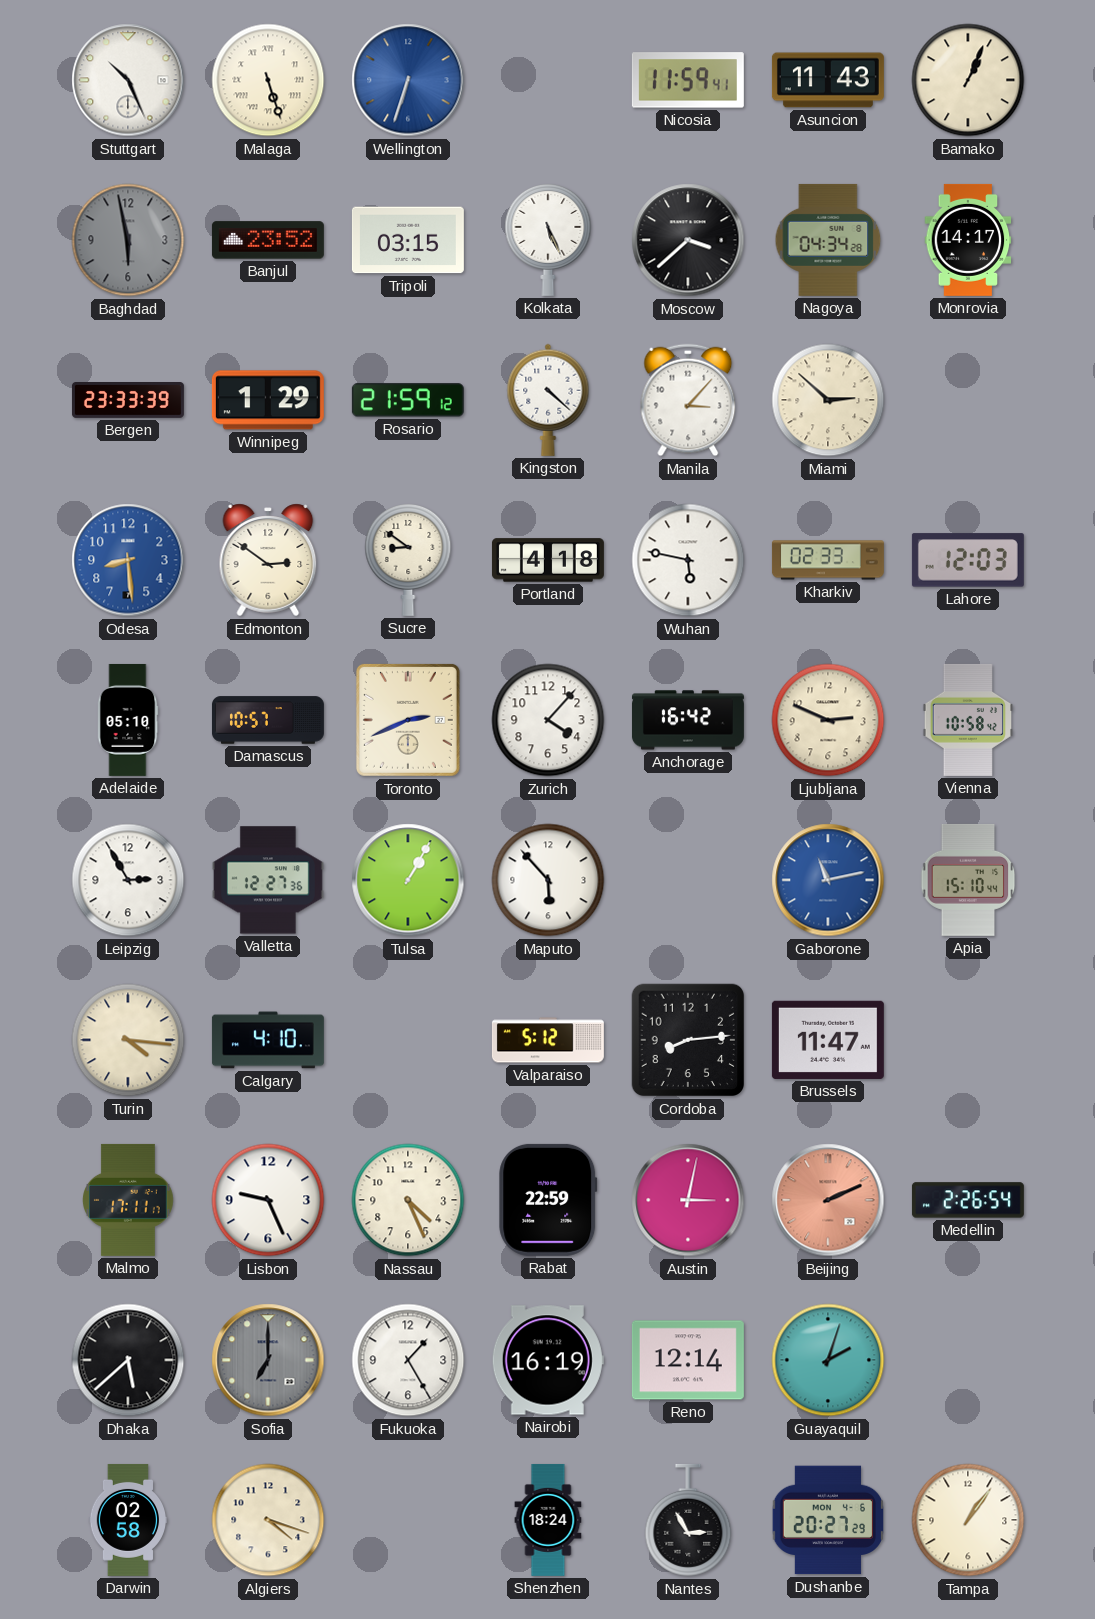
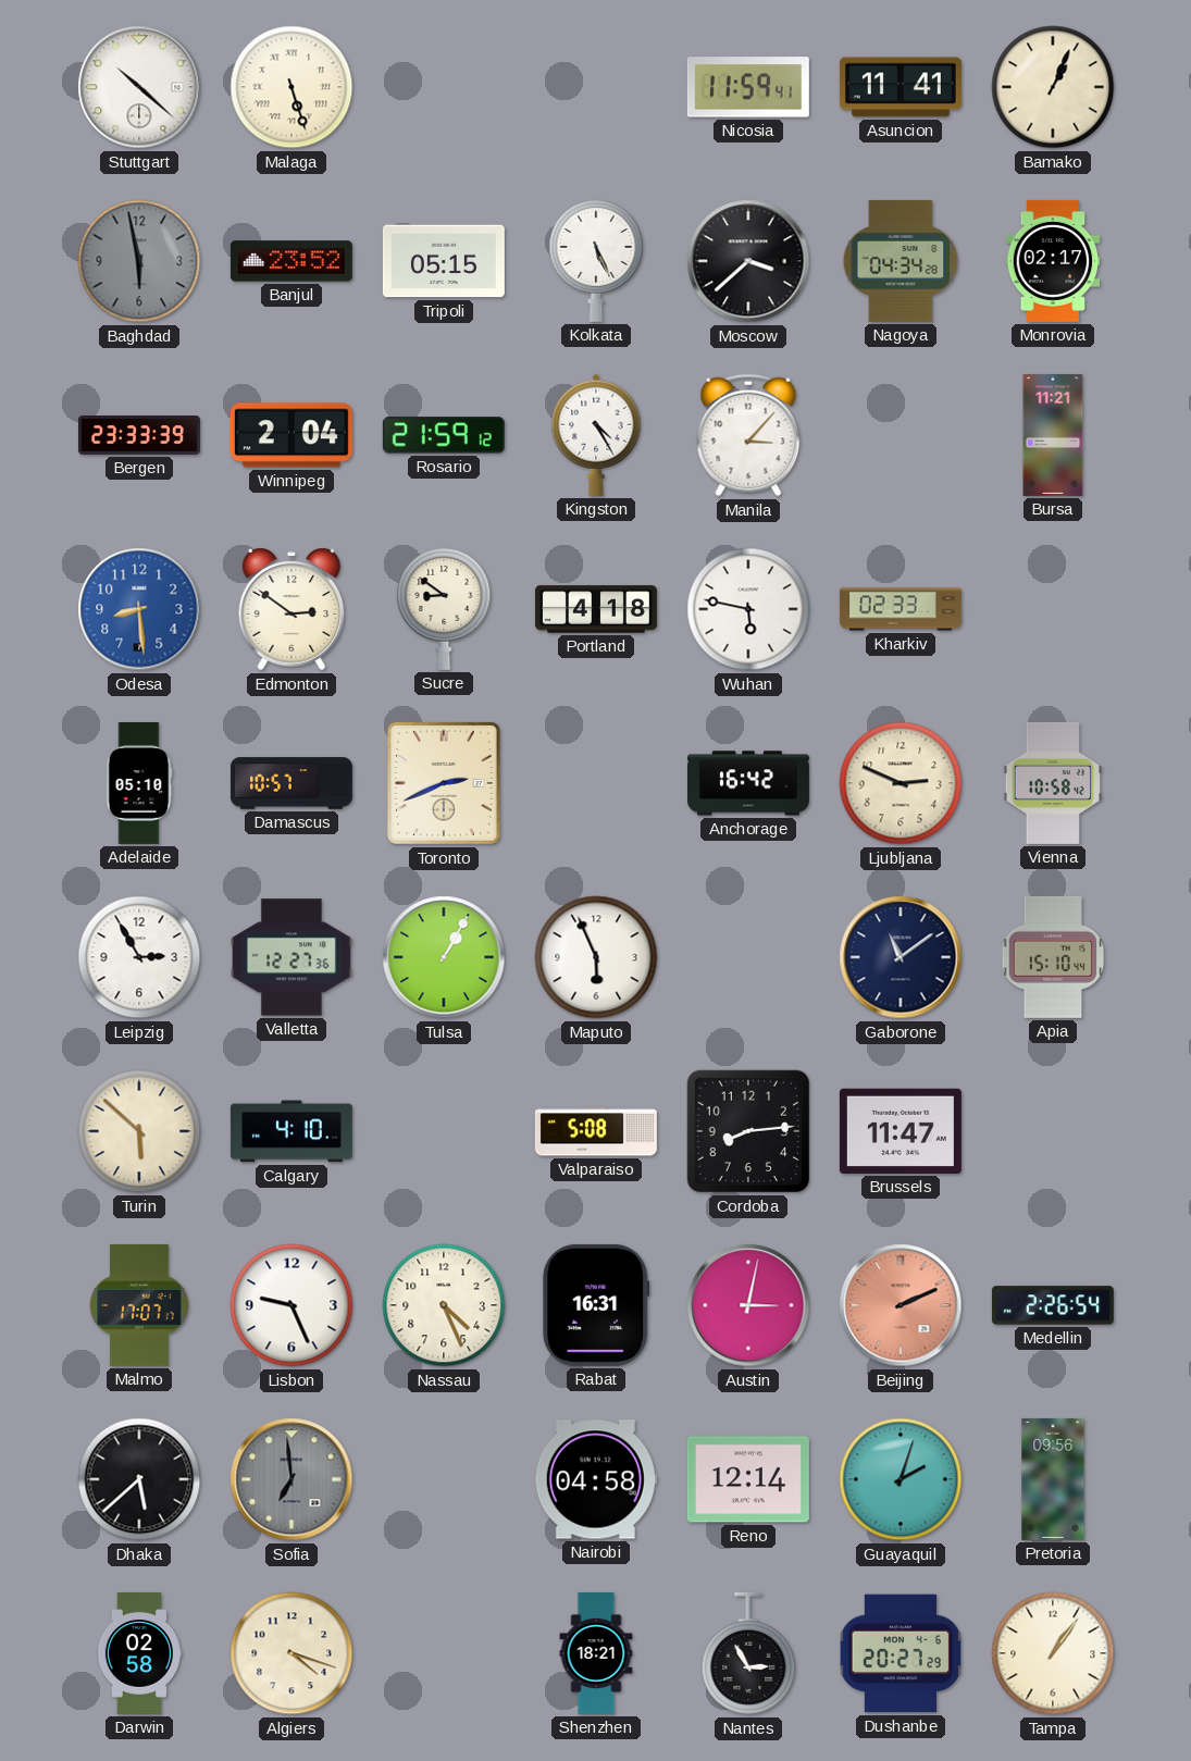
Stuttgart: 10:26 -> 10:22 (139, 87)
Wellington: 6:33 -> none (408, 80)
Asuncion: 11:43 -> 11:41 (901, 87)
Tripoli: 03:15 -> 05:15 (444, 261)
Monrovia: 14:17 -> 02:17 (1053, 261)
Winnipeg: 1:29 -> 2:04 (291, 435)
Kingston: 4:22 -> 4:25 (596, 435)
Miami: 2:52 -> none (828, 400)
Bursa: none -> 11:21 (1053, 435)
Lahore: 12:03 -> none (968, 560)
Zurich: 4:07 -> none (548, 720)
Maputo: 5:53 -> 5:56 (596, 957)
Gaborone: 11:13 -> 11:09 (901, 957)
Gaborone dial: blue -> navy (901, 957)
Turin: 4:16 -> 5:52 (139, 1131)
Valparaiso: 5:12 -> 5:08 (596, 1131)
Malmo: 17:11 -> 17:07 (140, 1305)
Rabat: 22:59 -> 16:31 (596, 1305)
Sofia: 7:00 -> 6:59 (291, 1479)
Fukuoka: 1:25 -> none (408, 1360)
Nairobi: 16:19 -> 04:58 (596, 1479)
Pretoria: none -> 09:56 (1053, 1479)
Shenzhen: 18:24 -> 18:21 (596, 1653)
